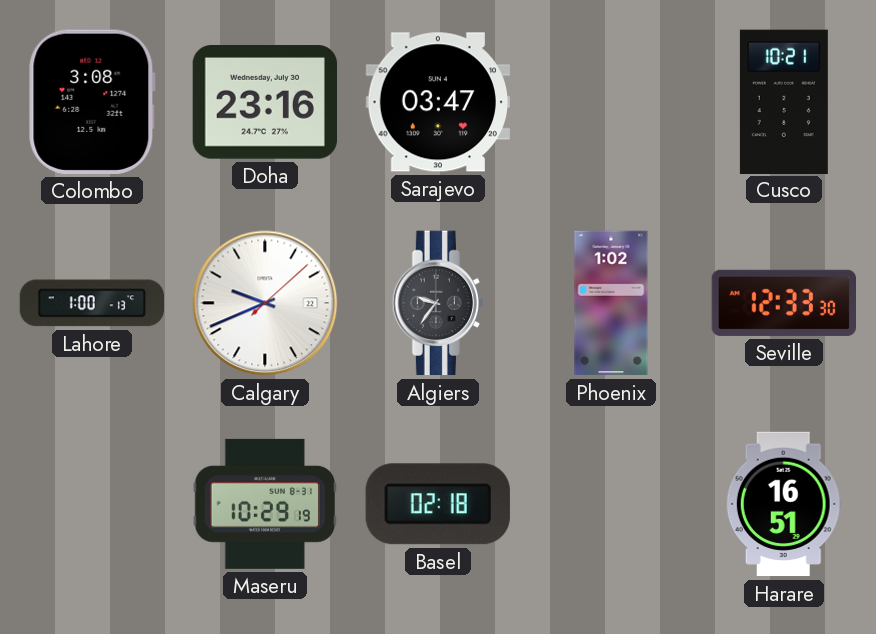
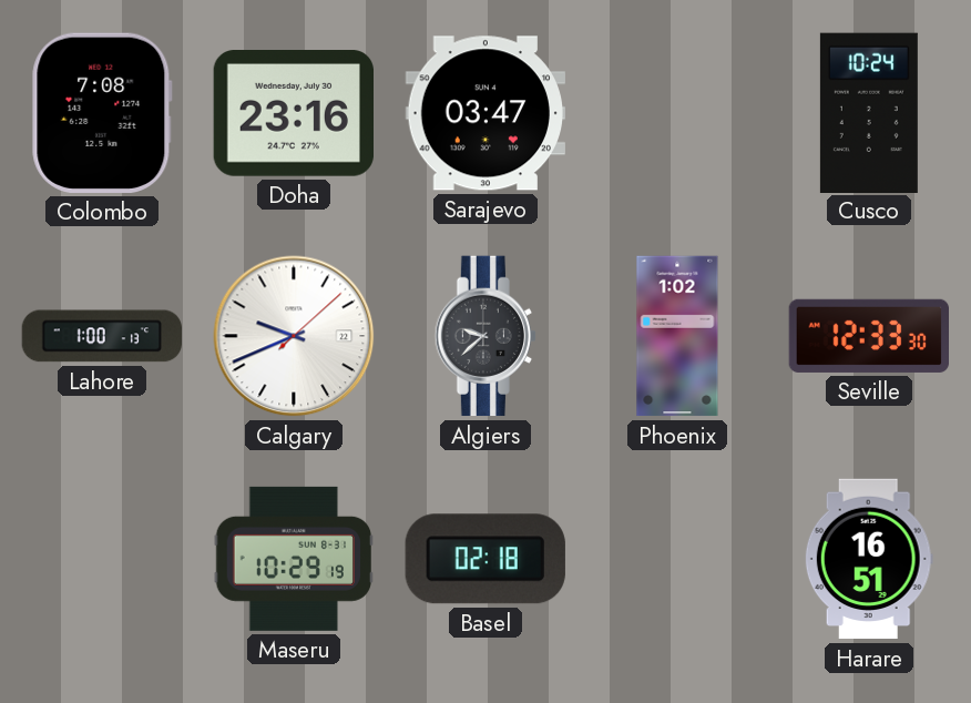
Colombo: 3:08 -> 7:08 (102, 113)
Cusco: 10:21 -> 10:24 (869, 112)
Algiers: 9:36 -> 9:38 (484, 336)
